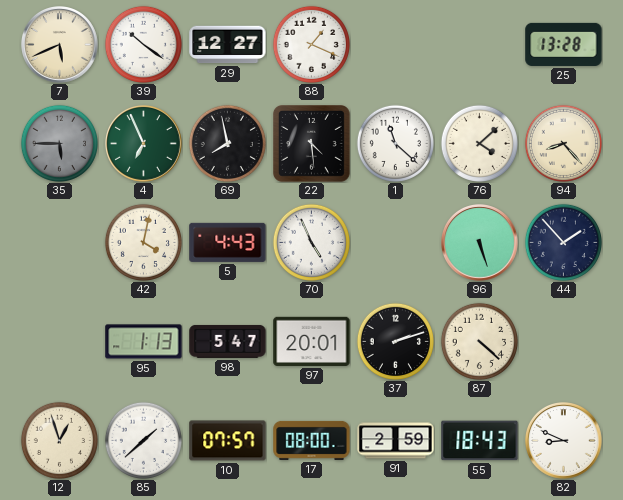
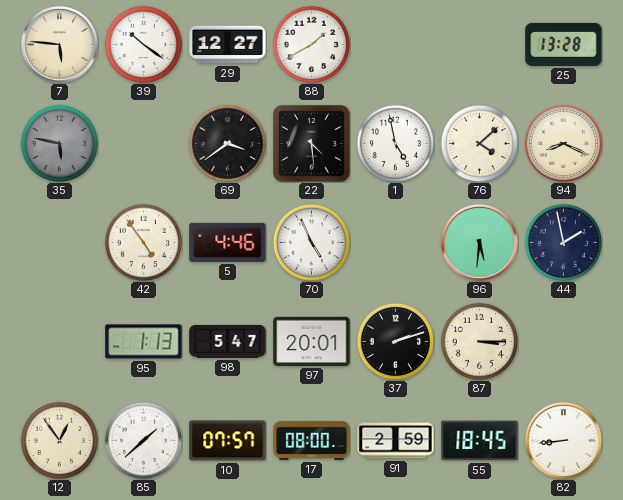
7: 5:41 -> 5:46 (60, 45)
88: 1:19 -> 1:40 (311, 44)
35: 5:45 -> 5:47 (59, 143)
4: 6:56 -> none (144, 144)
69: 7:58 -> 3:39 (227, 143)
1: 11:22 -> 4:58 (395, 143)
94: 8:23 -> 8:19 (563, 143)
42: 4:02 -> 4:54 (143, 242)
5: 4:43 -> 4:46 (228, 242)
96: 5:27 -> 5:31 (480, 243)
44: 1:53 -> 1:58 (563, 242)
87: 4:22 -> 3:15 (479, 341)
12: 12:57 -> 12:54 (59, 440)
55: 18:43 -> 18:45 (480, 441)
82: 8:49 -> 8:44 (564, 441)
